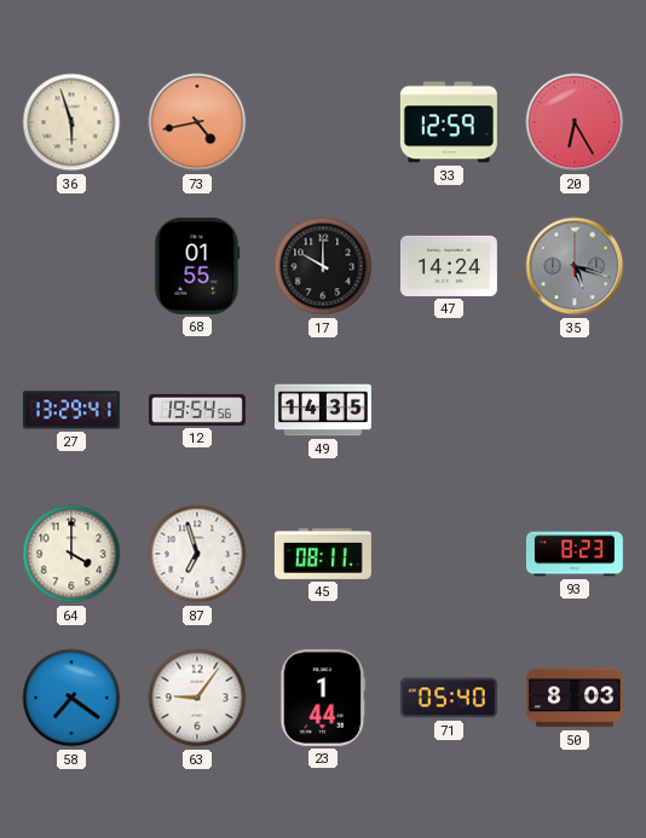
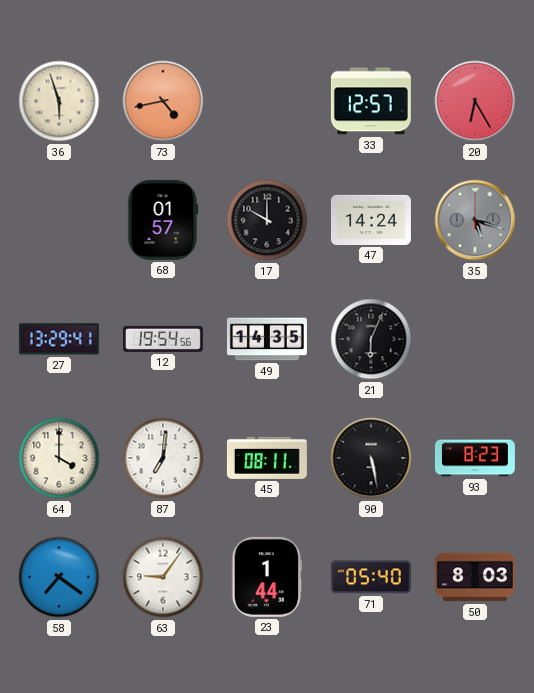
33: 12:59 -> 12:57 (371, 101)
68: 01:55 -> 01:57 (163, 220)
21: none -> 6:04 (371, 339)
87: 6:57 -> 7:01 (163, 458)
90: none -> 5:28 (371, 458)
